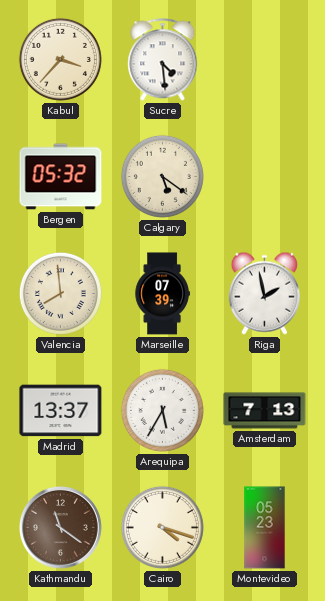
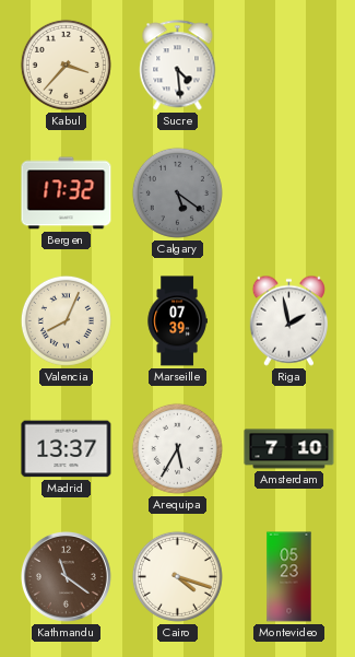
Bergen: 05:32 -> 17:32 (67, 193)
Calgary dial: cream -> grey (177, 192)
Valencia: 7:59 -> 8:04 (66, 320)
Amsterdam: 7:13 -> 7:10 (289, 449)
